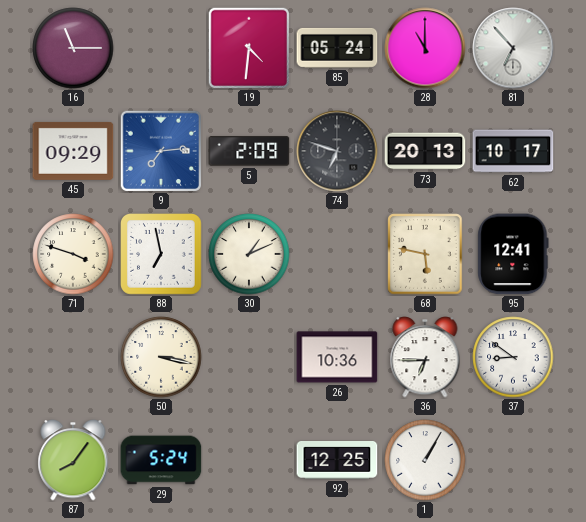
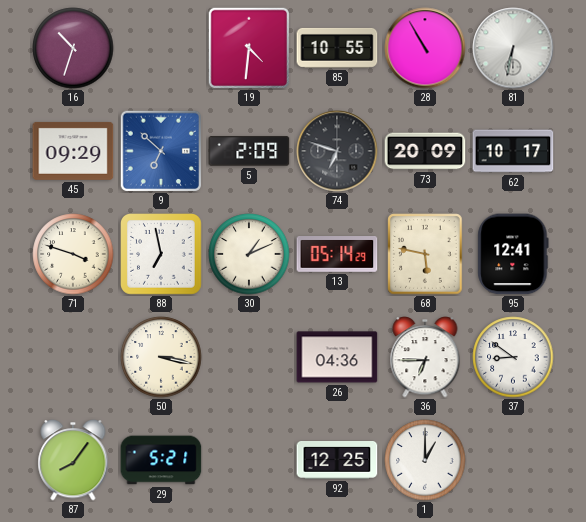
16: 11:15 -> 10:33 (73, 48)
85: 05:24 -> 10:55 (337, 48)
28: 11:00 -> 10:55 (425, 48)
81: 6:53 -> 6:32 (513, 48)
9: 7:14 -> 6:52 (160, 150)
73: 20:13 -> 20:09 (425, 151)
13: none -> 05:14 (337, 255)
26: 10:36 -> 04:36 (337, 357)
29: 5:24 -> 5:21 (161, 460)
1: 1:05 -> 1:00 (425, 460)
